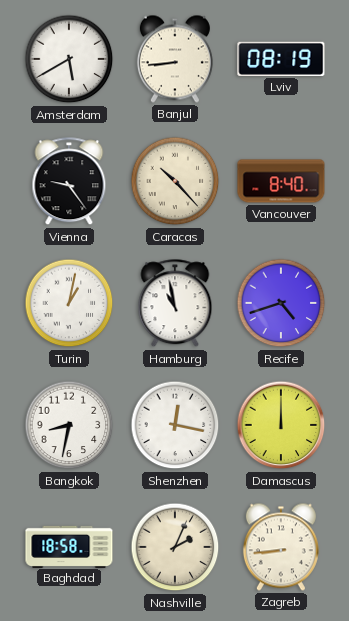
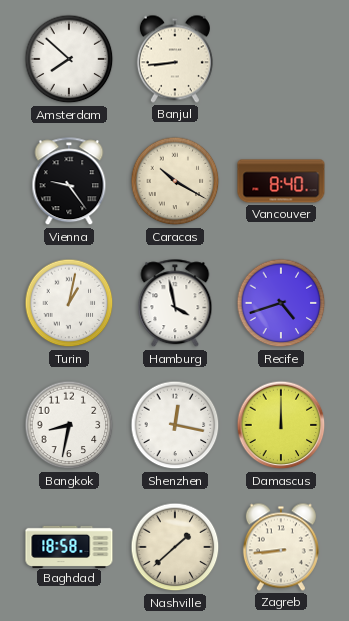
Amsterdam: 5:40 -> 7:52 (69, 59)
Lviv: 08:19 -> none (281, 59)
Caracas: 10:23 -> 10:20 (175, 181)
Hamburg: 10:58 -> 3:58 (175, 304)
Nashville: 2:04 -> 1:38 (175, 547)
